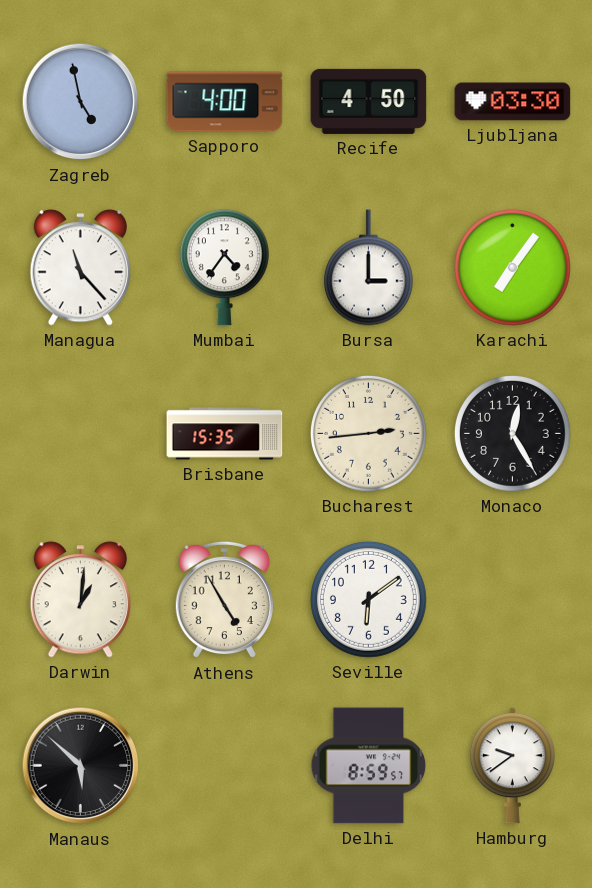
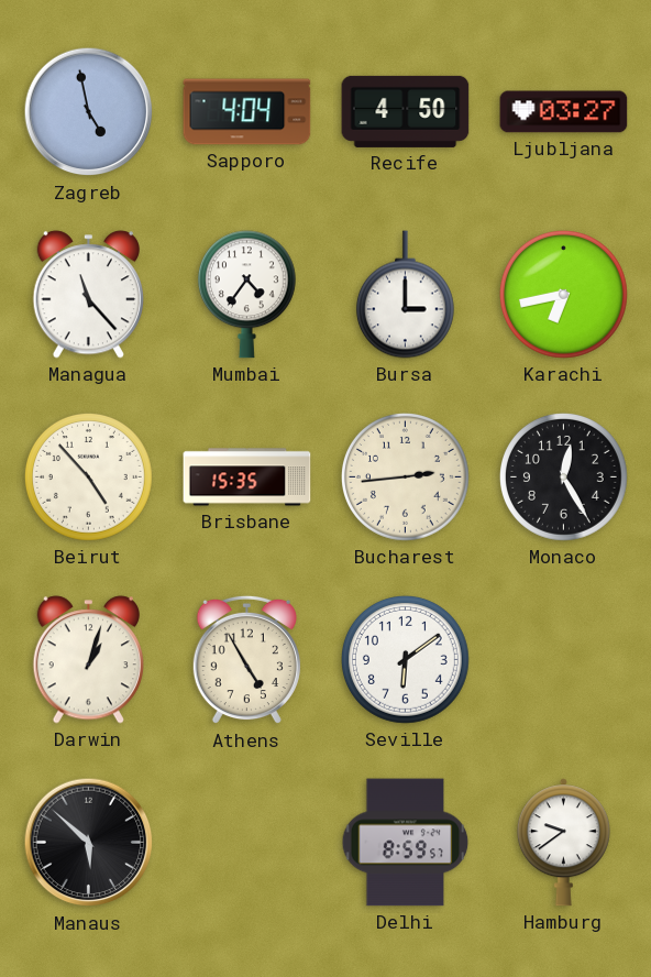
Sapporo: 4:00 -> 4:04 (247, 112)
Ljubljana: 03:30 -> 03:27 (564, 112)
Karachi: 7:06 -> 6:43 (563, 294)
Beirut: none -> 4:53 (88, 476)
Darwin: 1:01 -> 1:03 (88, 660)
